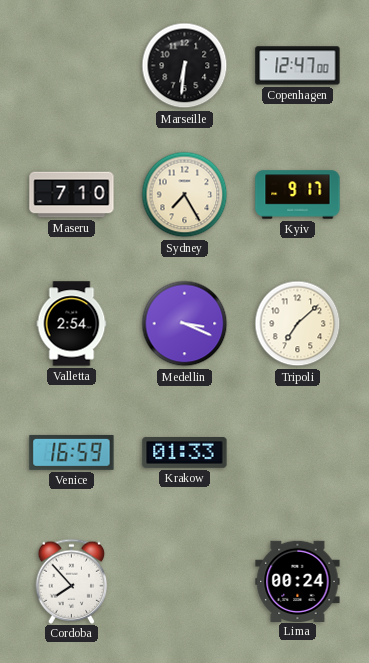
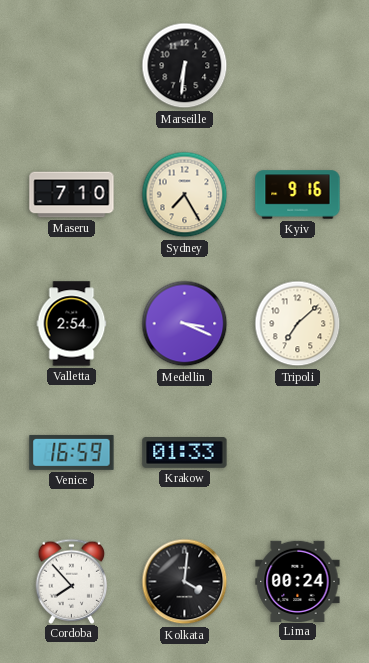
Copenhagen: 12:47 -> none (298, 66)
Kyiv: 9:17 -> 9:16 (298, 195)
Kolkata: none -> 4:01 (185, 582)
